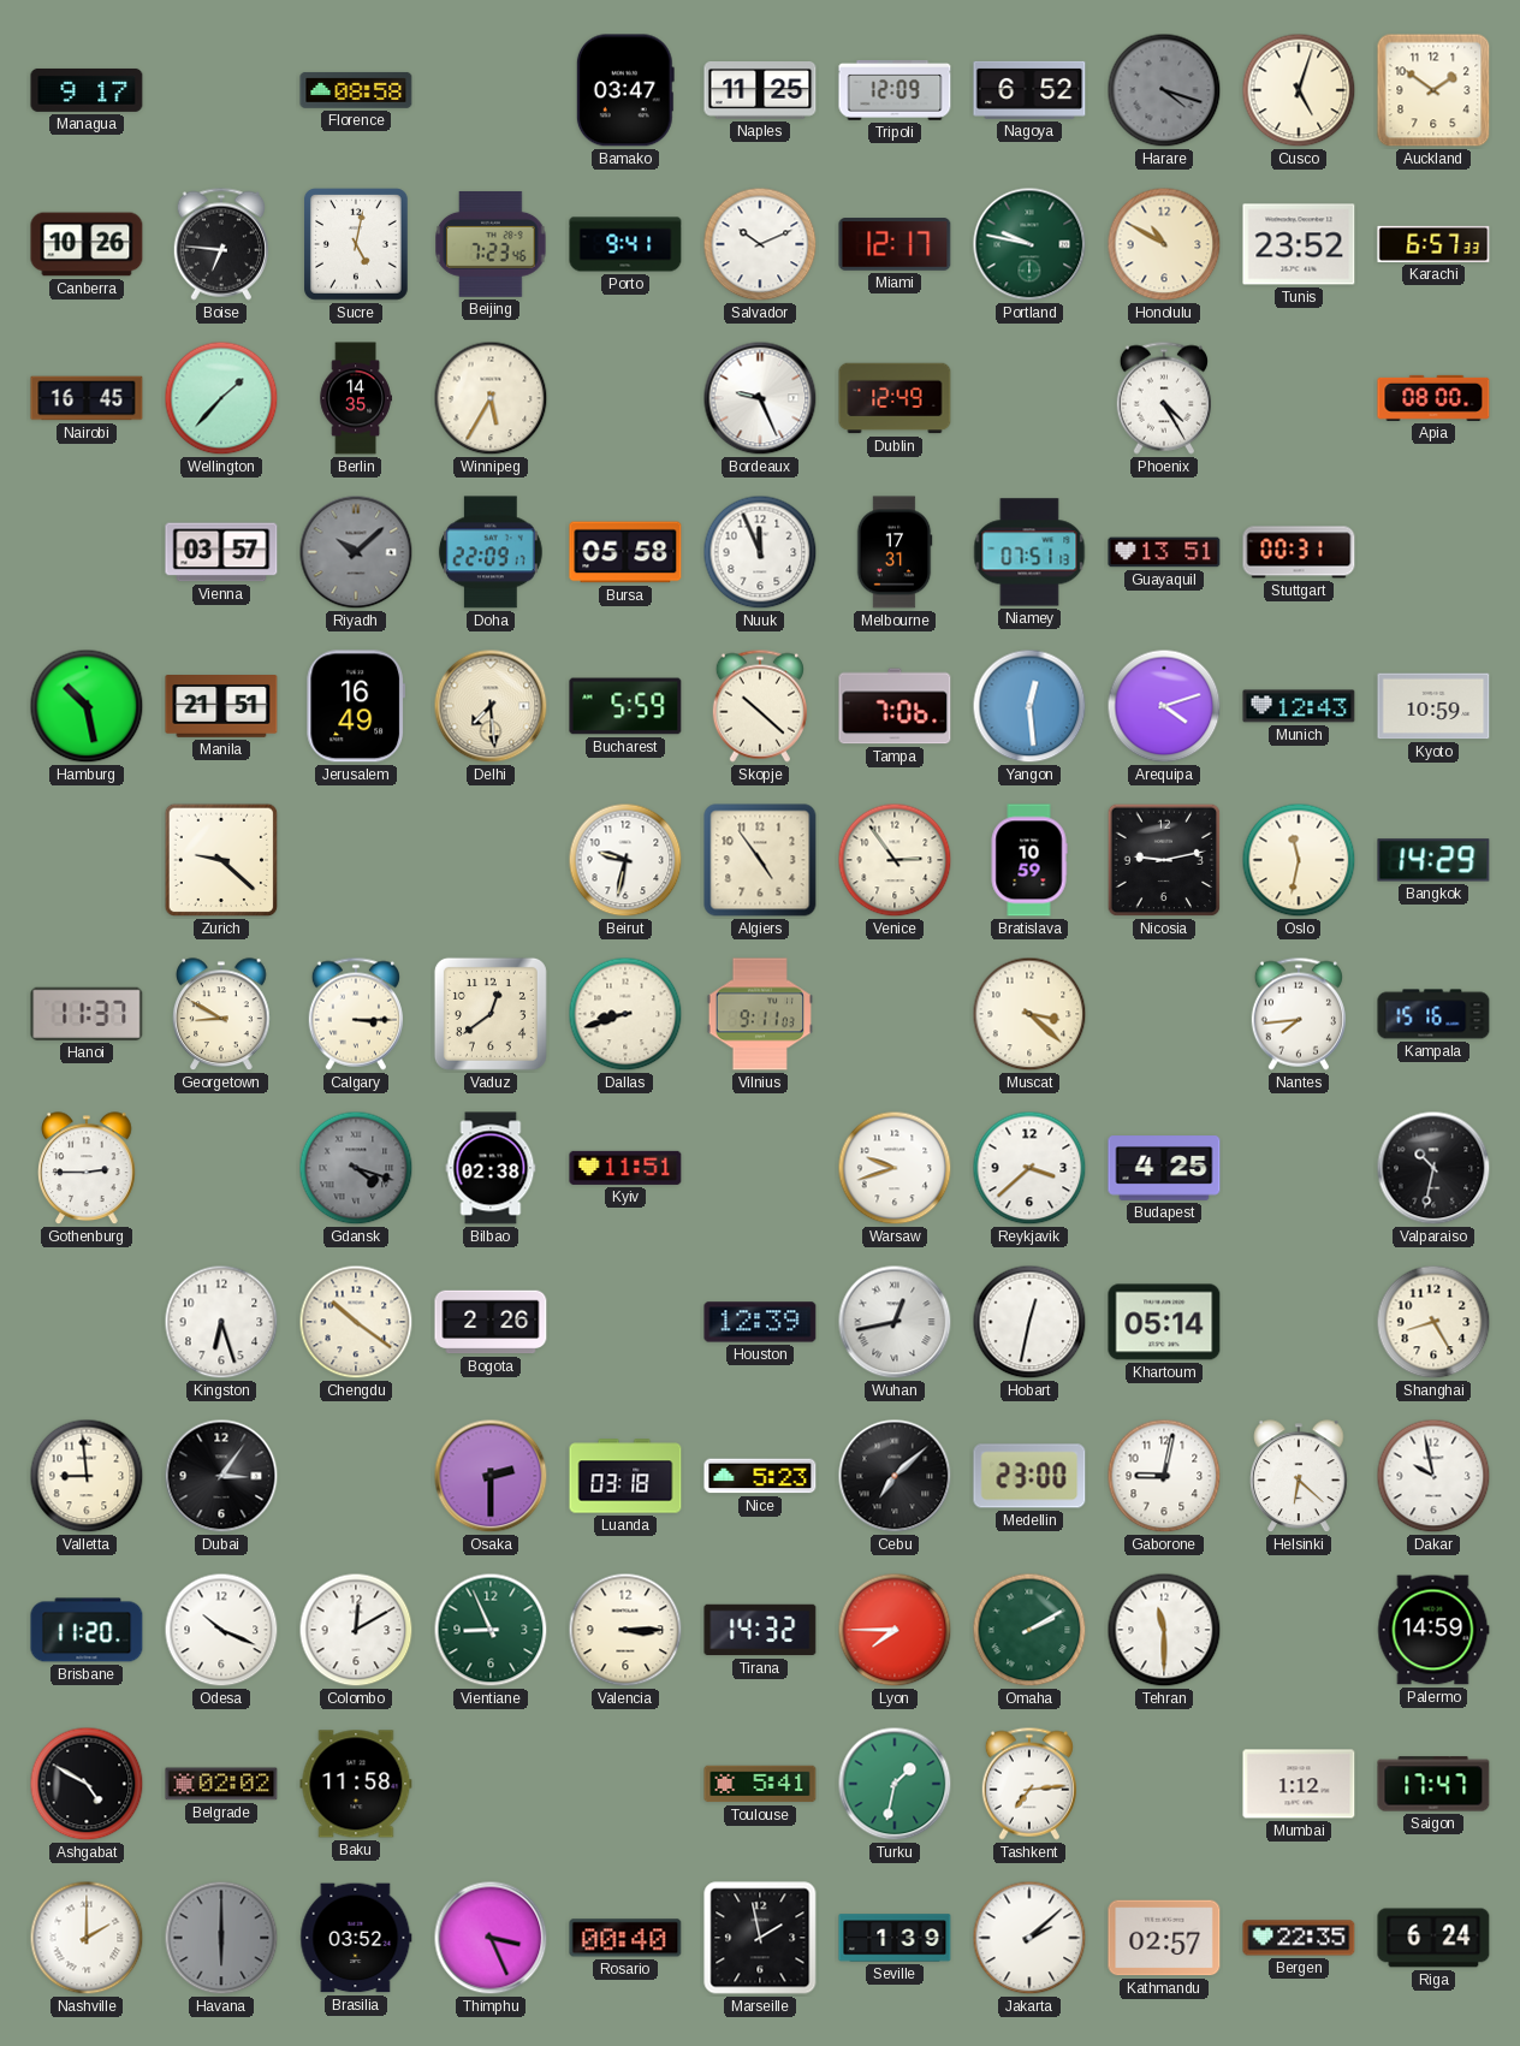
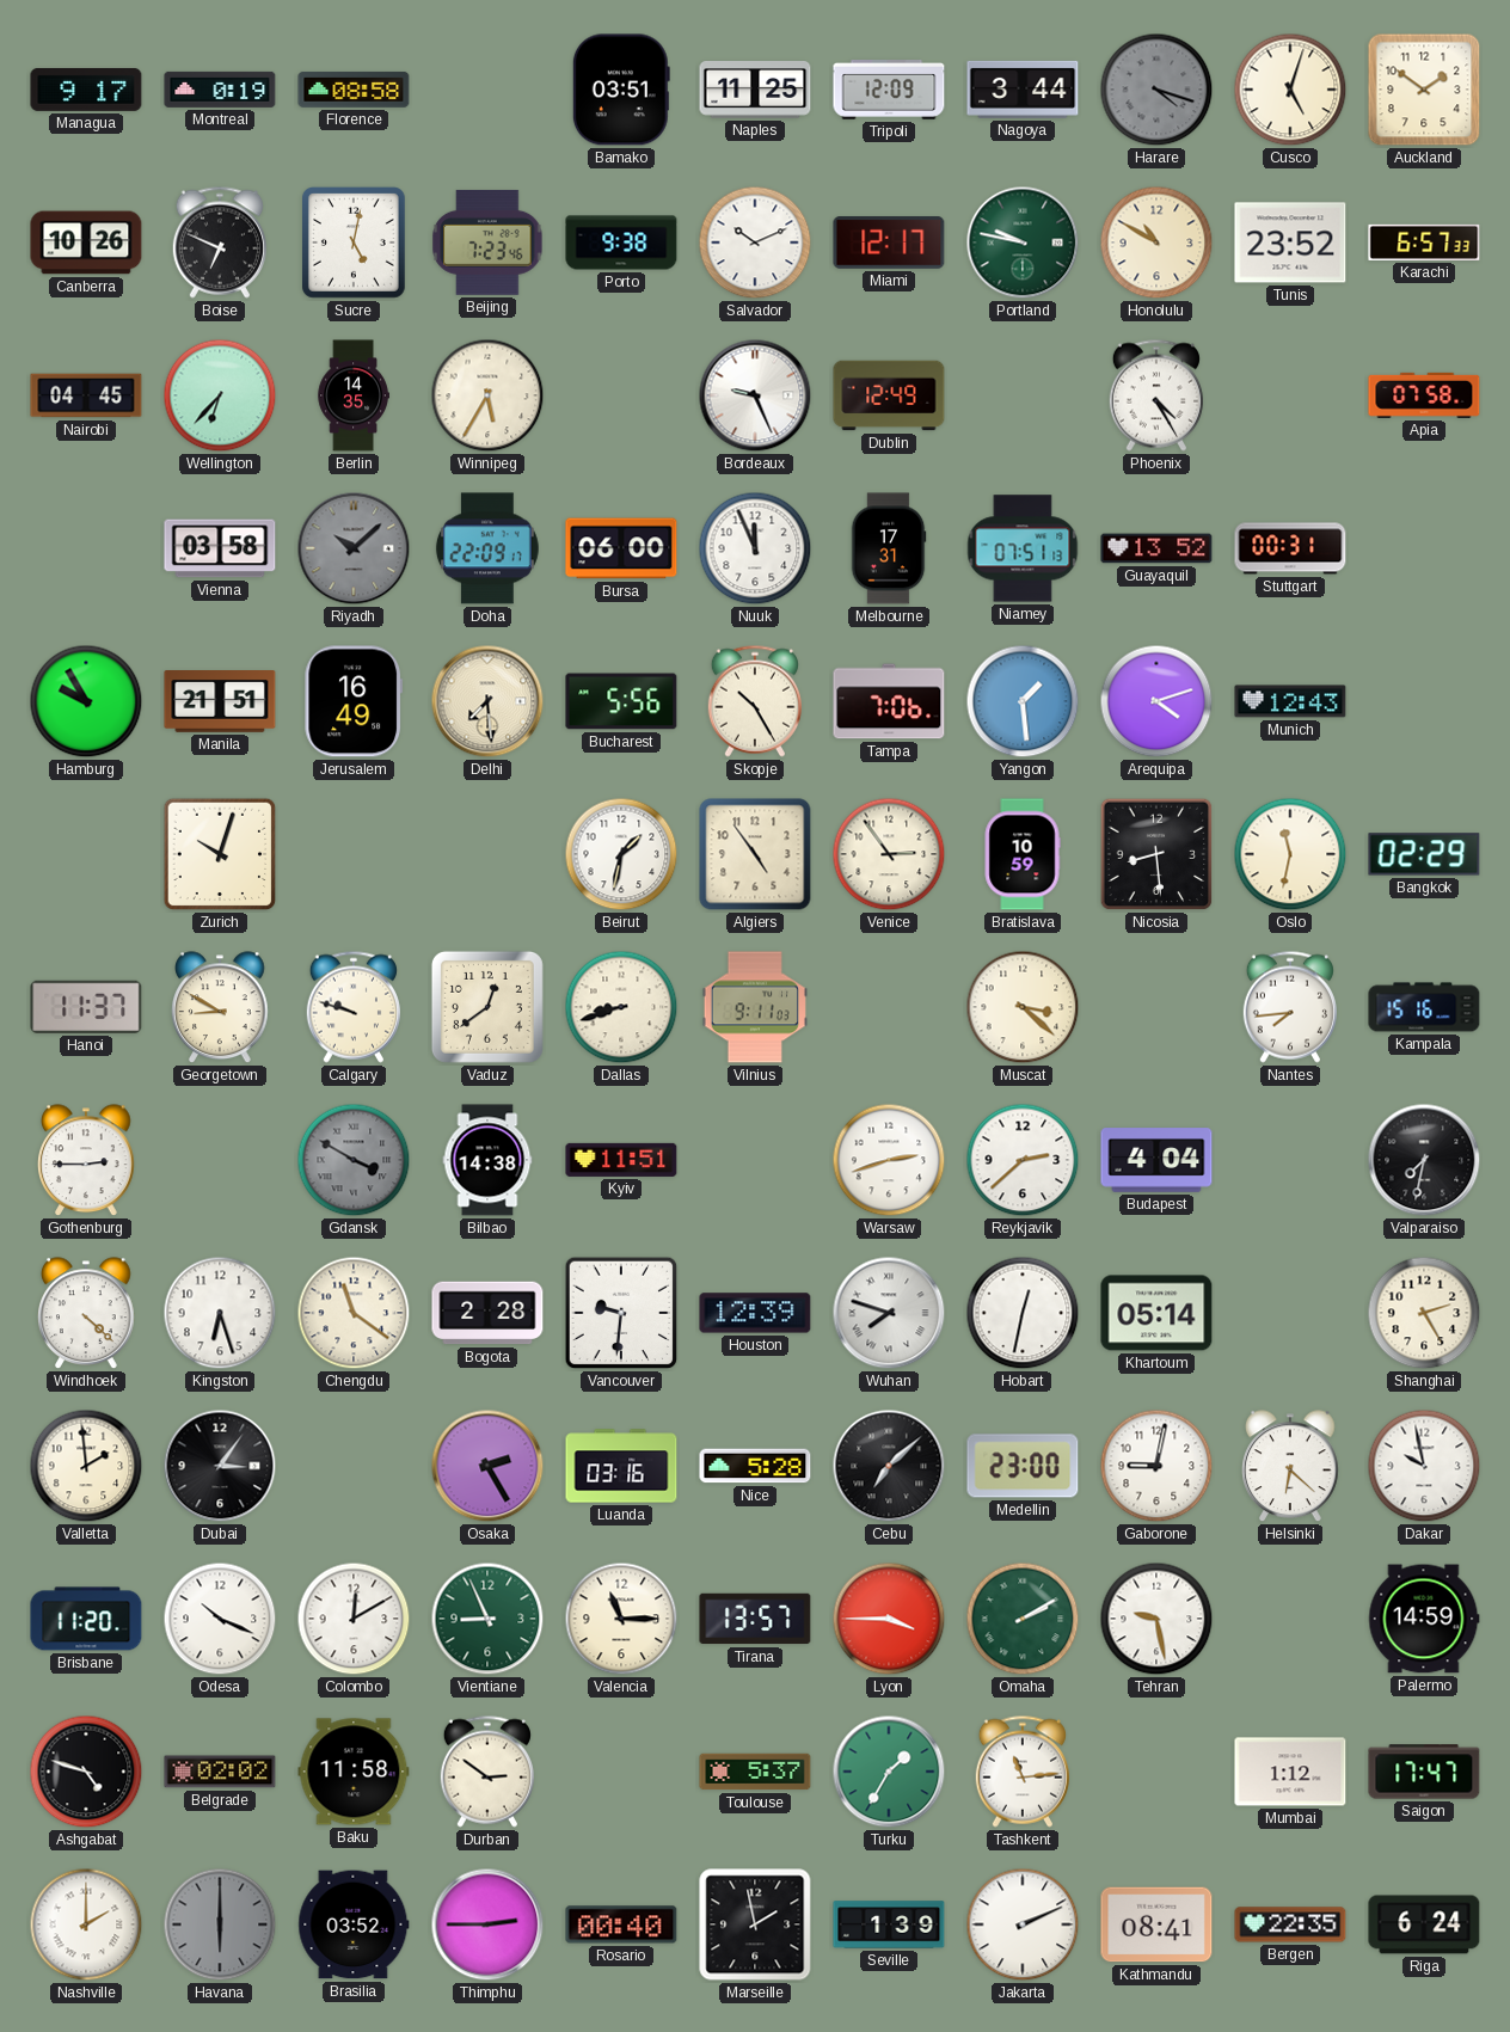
Montreal: none -> 0:19 (220, 90)
Bamako: 03:47 -> 03:51 (621, 90)
Nagoya: 6:52 -> 3:44 (1023, 90)
Boise: 6:46 -> 6:49 (220, 243)
Porto: 9:41 -> 9:38 (621, 243)
Nairobi: 16:45 -> 04:45 (86, 395)
Wellington: 1:37 -> 6:37 (220, 395)
Apia: 08:00 -> 07:58 (1424, 395)
Vienna: 03:57 -> 03:58 (220, 548)
Bursa: 05:58 -> 06:00 (621, 548)
Guayaquil: 13:51 -> 13:52 (1156, 548)
Hamburg: 10:28 -> 9:55 (86, 701)
Bucharest: 5:59 -> 5:56 (621, 701)
Skopje: 10:22 -> 10:25 (755, 701)
Yangon: 12:29 -> 1:29 (1023, 701)
Kyoto: 10:59 -> none (1433, 706)
Zurich: 9:22 -> 10:03 (220, 854)
Beirut: 9:32 -> 1:32 (621, 854)
Nicosia: 9:13 -> 8:29 (1156, 854)
Bangkok: 14:29 -> 02:29 (1424, 854)
Calgary: 3:15 -> 9:48 (354, 1007)
Gdansk: 4:18 -> 3:50 (354, 1160)
Bilbao: 02:38 -> 14:38 (487, 1160)
Warsaw: 9:42 -> 2:42 (889, 1160)
Reykjavik: 3:38 -> 2:38 (1023, 1160)
Budapest: 4:25 -> 4:04 (1156, 1160)
Valparaiso: 10:32 -> 7:32 (1424, 1160)
Windhoek: none -> 4:22 (86, 1314)
Chengdu: 10:21 -> 11:21 (354, 1313)
Bogota: 2:26 -> 2:28 (487, 1313)
Vancouver: none -> 9:31 (621, 1313)
Wuhan: 12:43 -> 7:48 (889, 1313)
Shanghai: 8:25 -> 2:25 (1424, 1313)
Valletta: 8:59 -> 1:59 (86, 1466)
Osaka: 2:30 -> 2:25 (487, 1466)
Luanda: 03:18 -> 03:16 (621, 1466)
Nice: 5:23 -> 5:28 (755, 1466)
Valencia: 3:15 -> 11:15 (621, 1619)
Tirana: 14:32 -> 13:57 (755, 1619)
Lyon: 7:45 -> 3:45 (889, 1619)
Tehran: 11:30 -> 9:28 (1156, 1619)
Ashgabat: 4:50 -> 4:48 (86, 1772)
Durban: none -> 2:51 (487, 1772)
Toulouse: 5:41 -> 5:37 (755, 1772)
Turku: 1:32 -> 1:35 (889, 1772)
Tashkent: 7:14 -> 11:14 (1023, 1772)
Thimphu: 3:26 -> 2:45 (487, 1924)
Jakarta: 2:08 -> 2:11 (1023, 1924)
Kathmandu: 02:57 -> 08:41 (1156, 1924)
